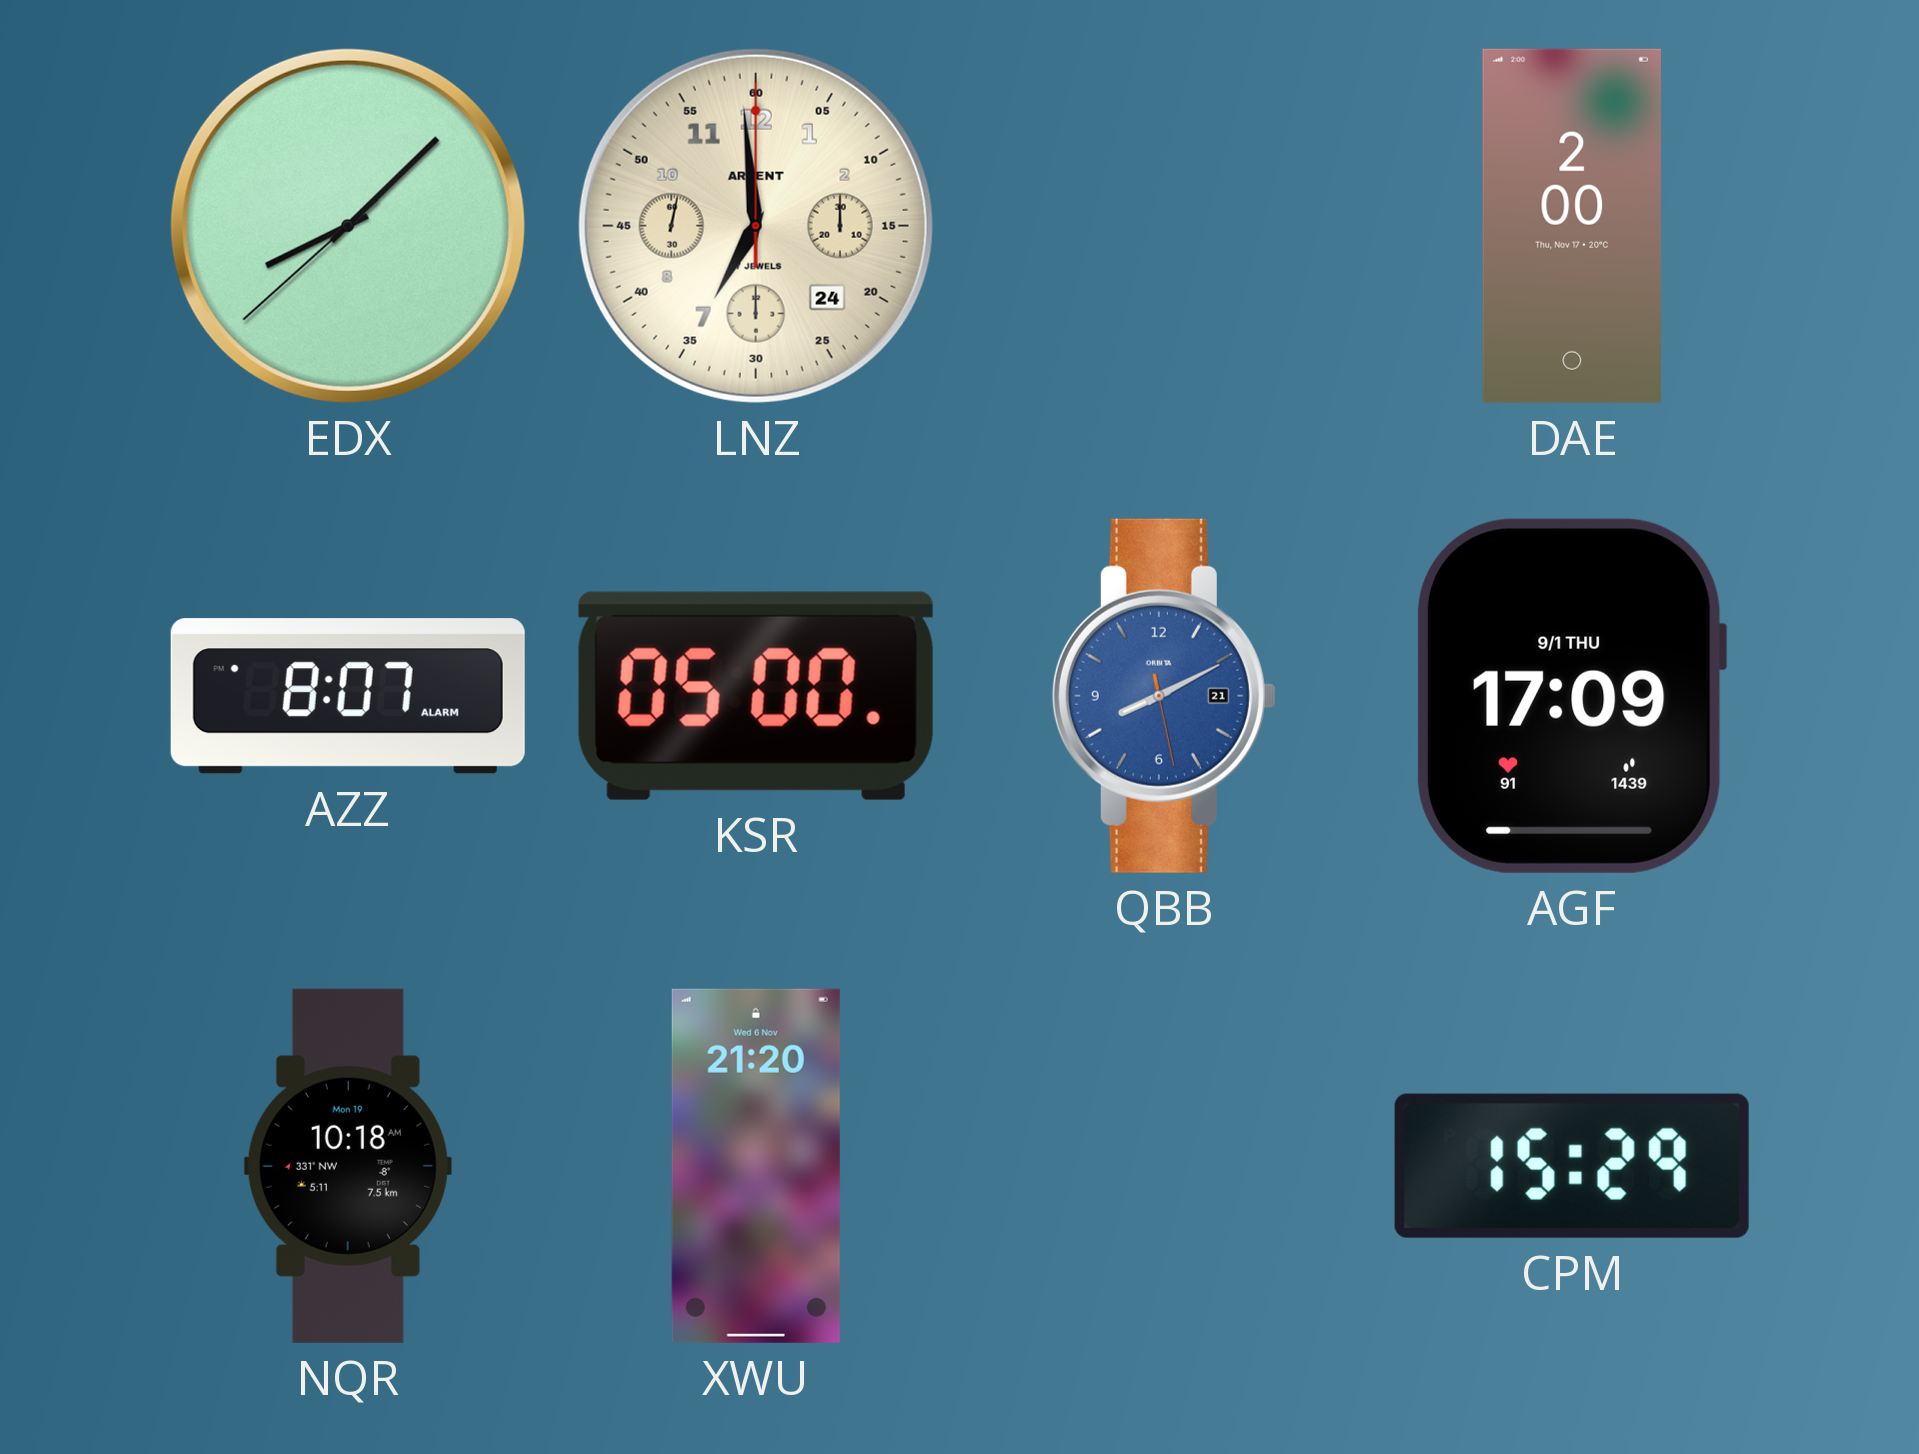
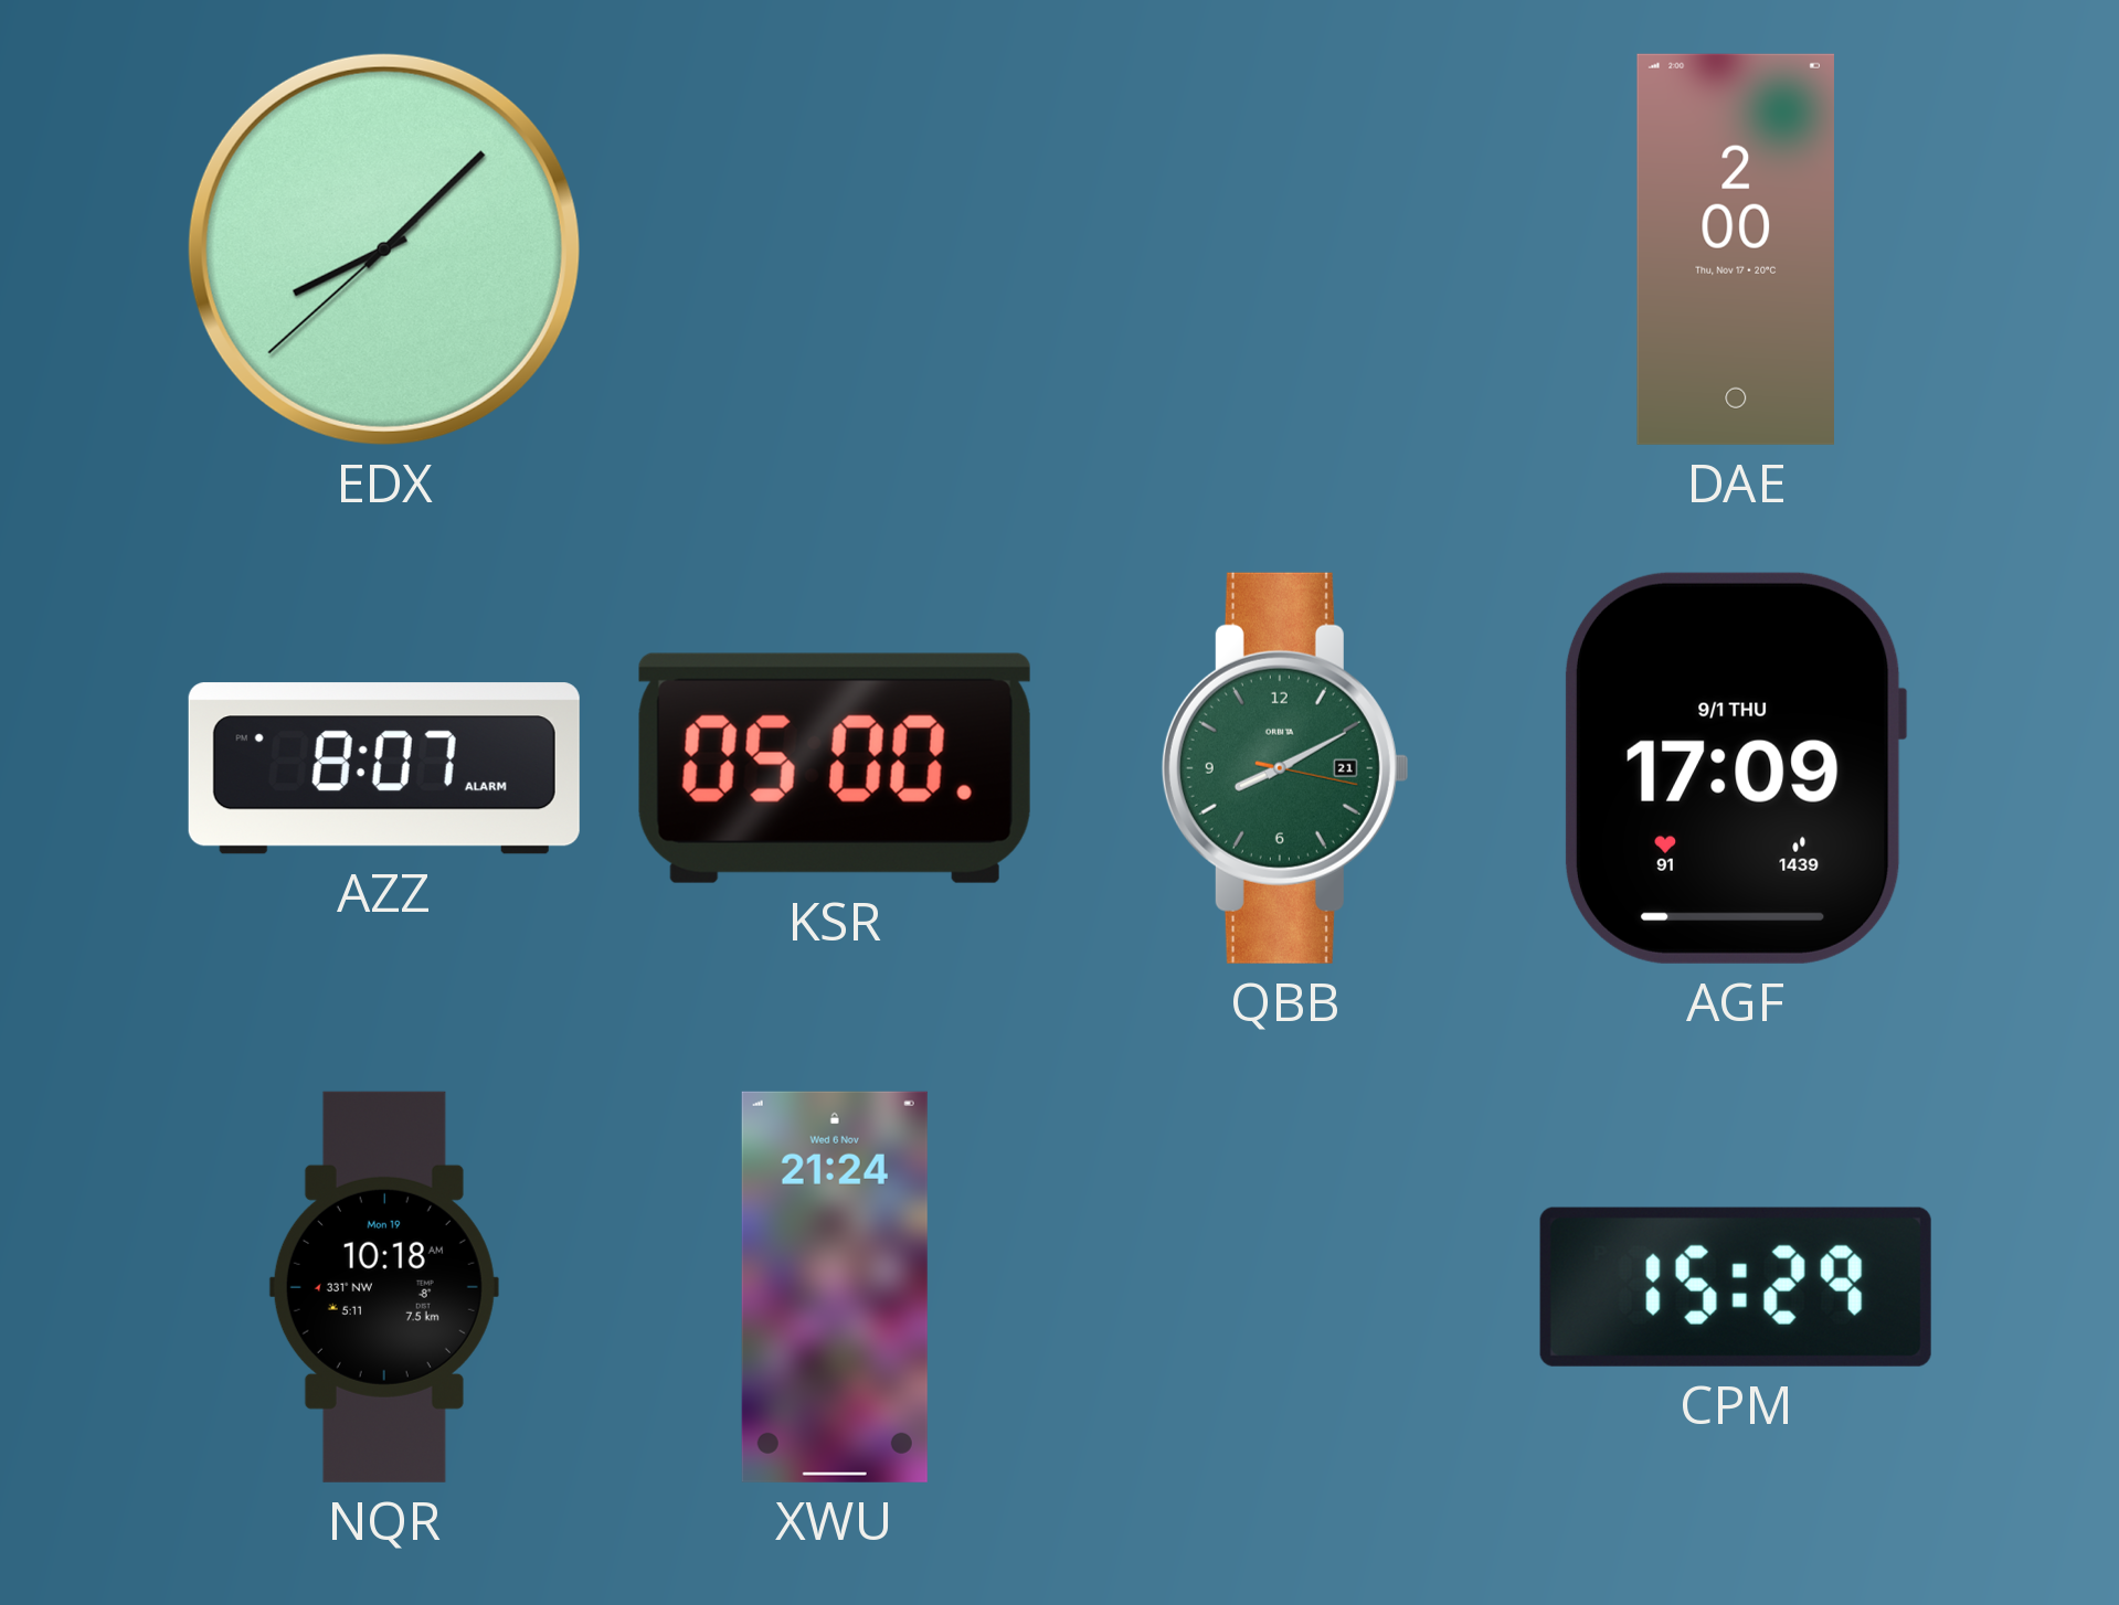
LNZ: 6:59 -> none (756, 226)
QBB: 8:10:28 -> 8:10:17 (1285, 768)
QBB dial: blue -> green (1285, 768)
XWU: 21:20 -> 21:24 (835, 1287)
